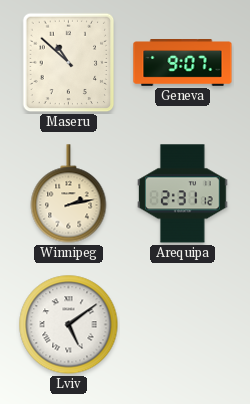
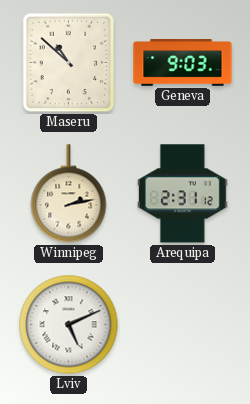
Geneva: 9:07 -> 9:03 (183, 63)
Lviv: 5:09 -> 5:11 (69, 325)
